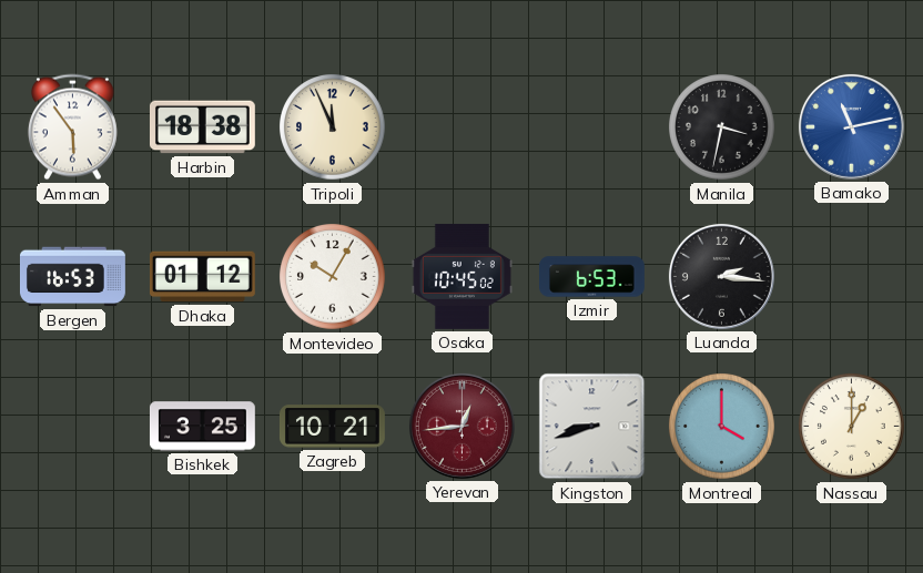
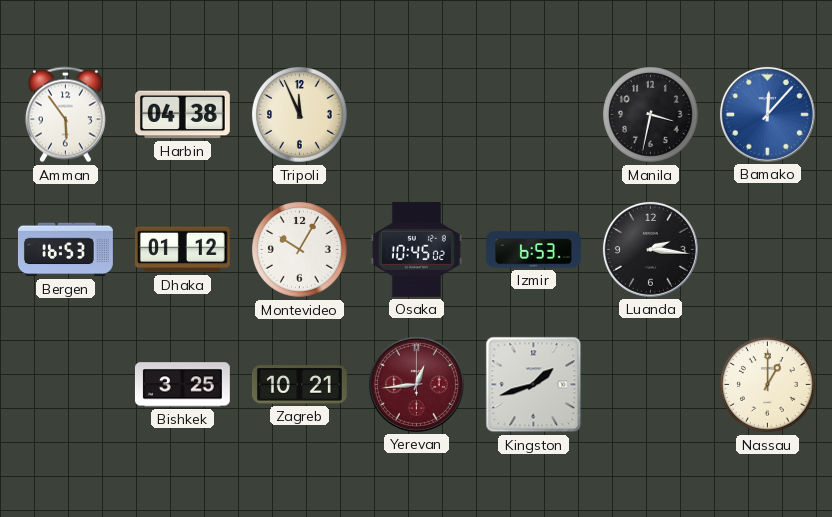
Harbin: 18:38 -> 04:38 (182, 115)
Bamako: 11:13 -> 12:07 (767, 114)
Kingston: 8:42 -> 1:42 (534, 385)
Montreal: 4:00 -> none (722, 427)
